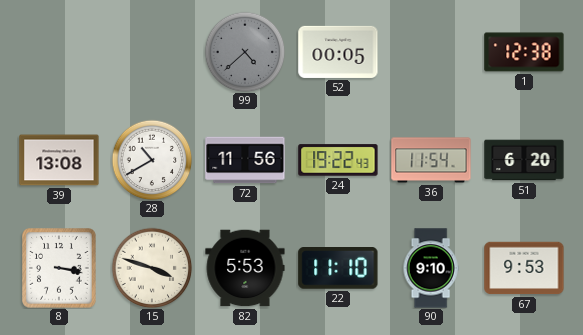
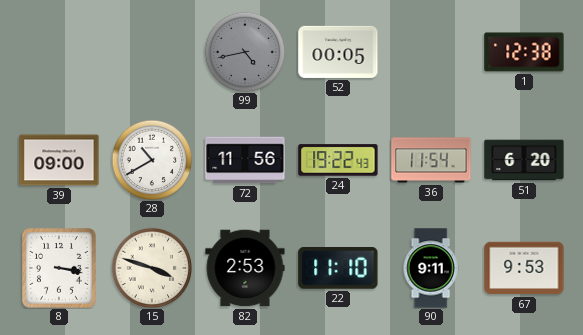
99: 4:38 -> 4:43 (245, 52)
39: 13:08 -> 09:00 (59, 160)
82: 5:53 -> 2:53 (245, 268)
90: 9:10 -> 9:11 (431, 268)
